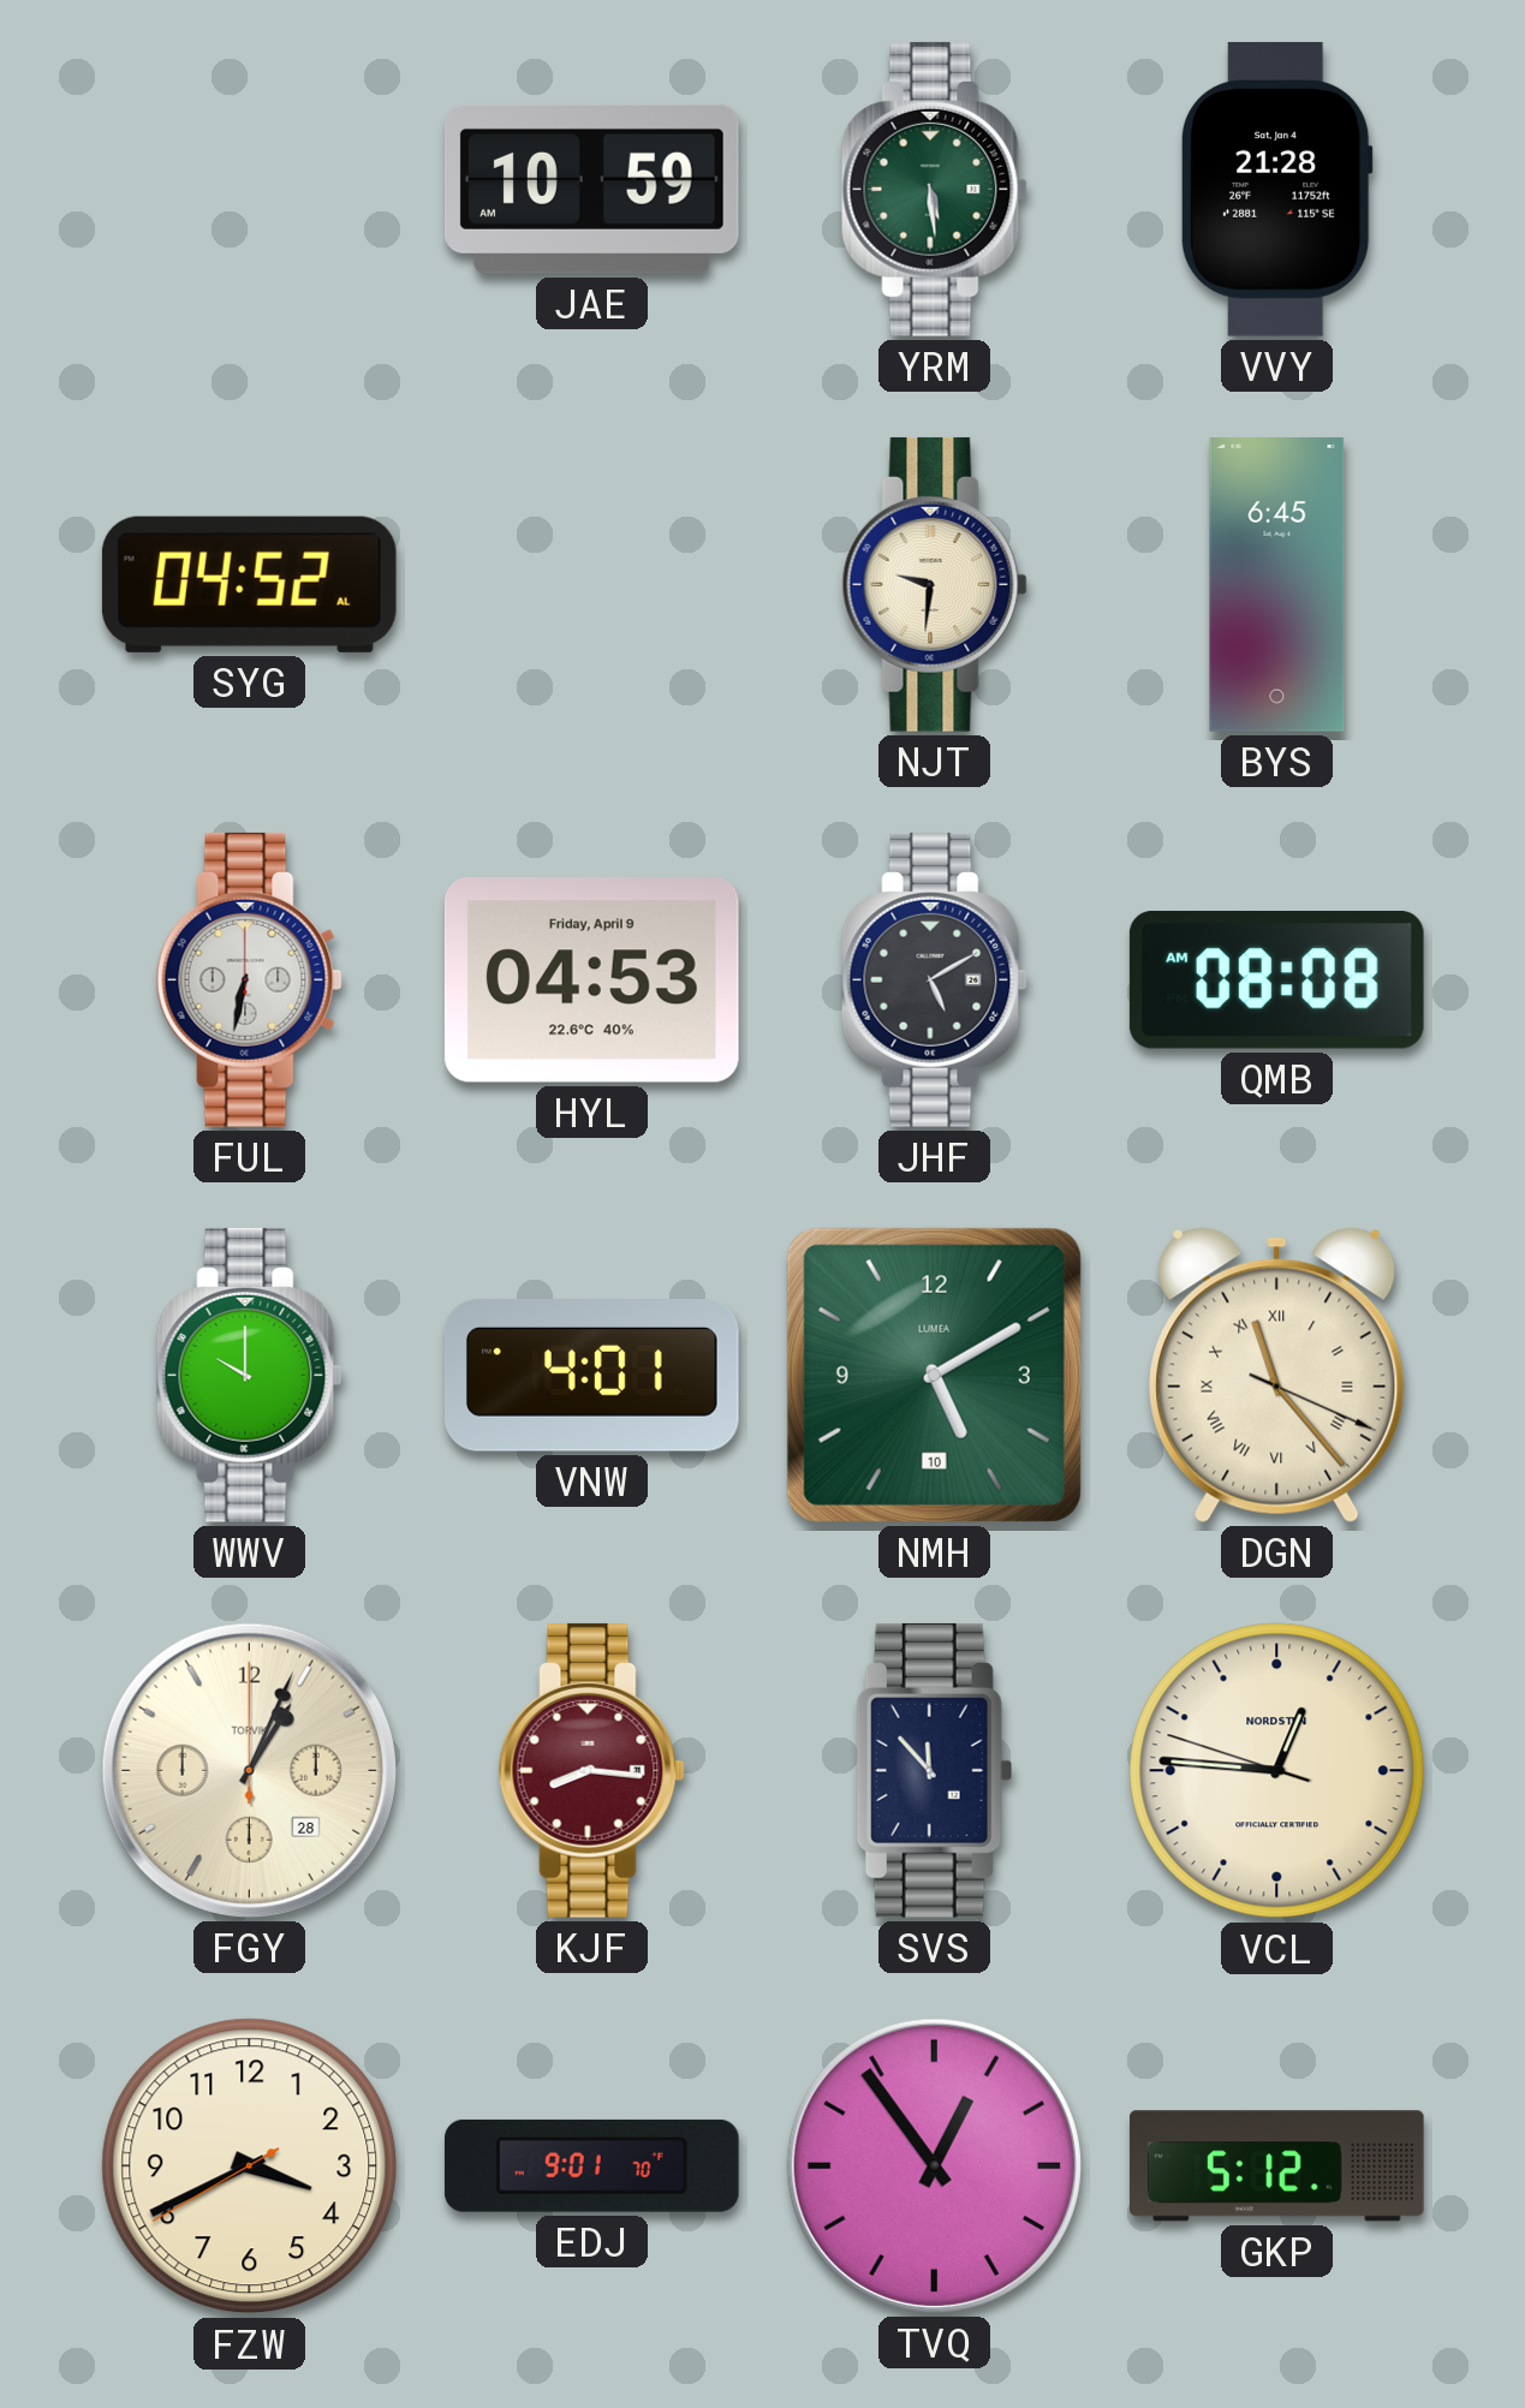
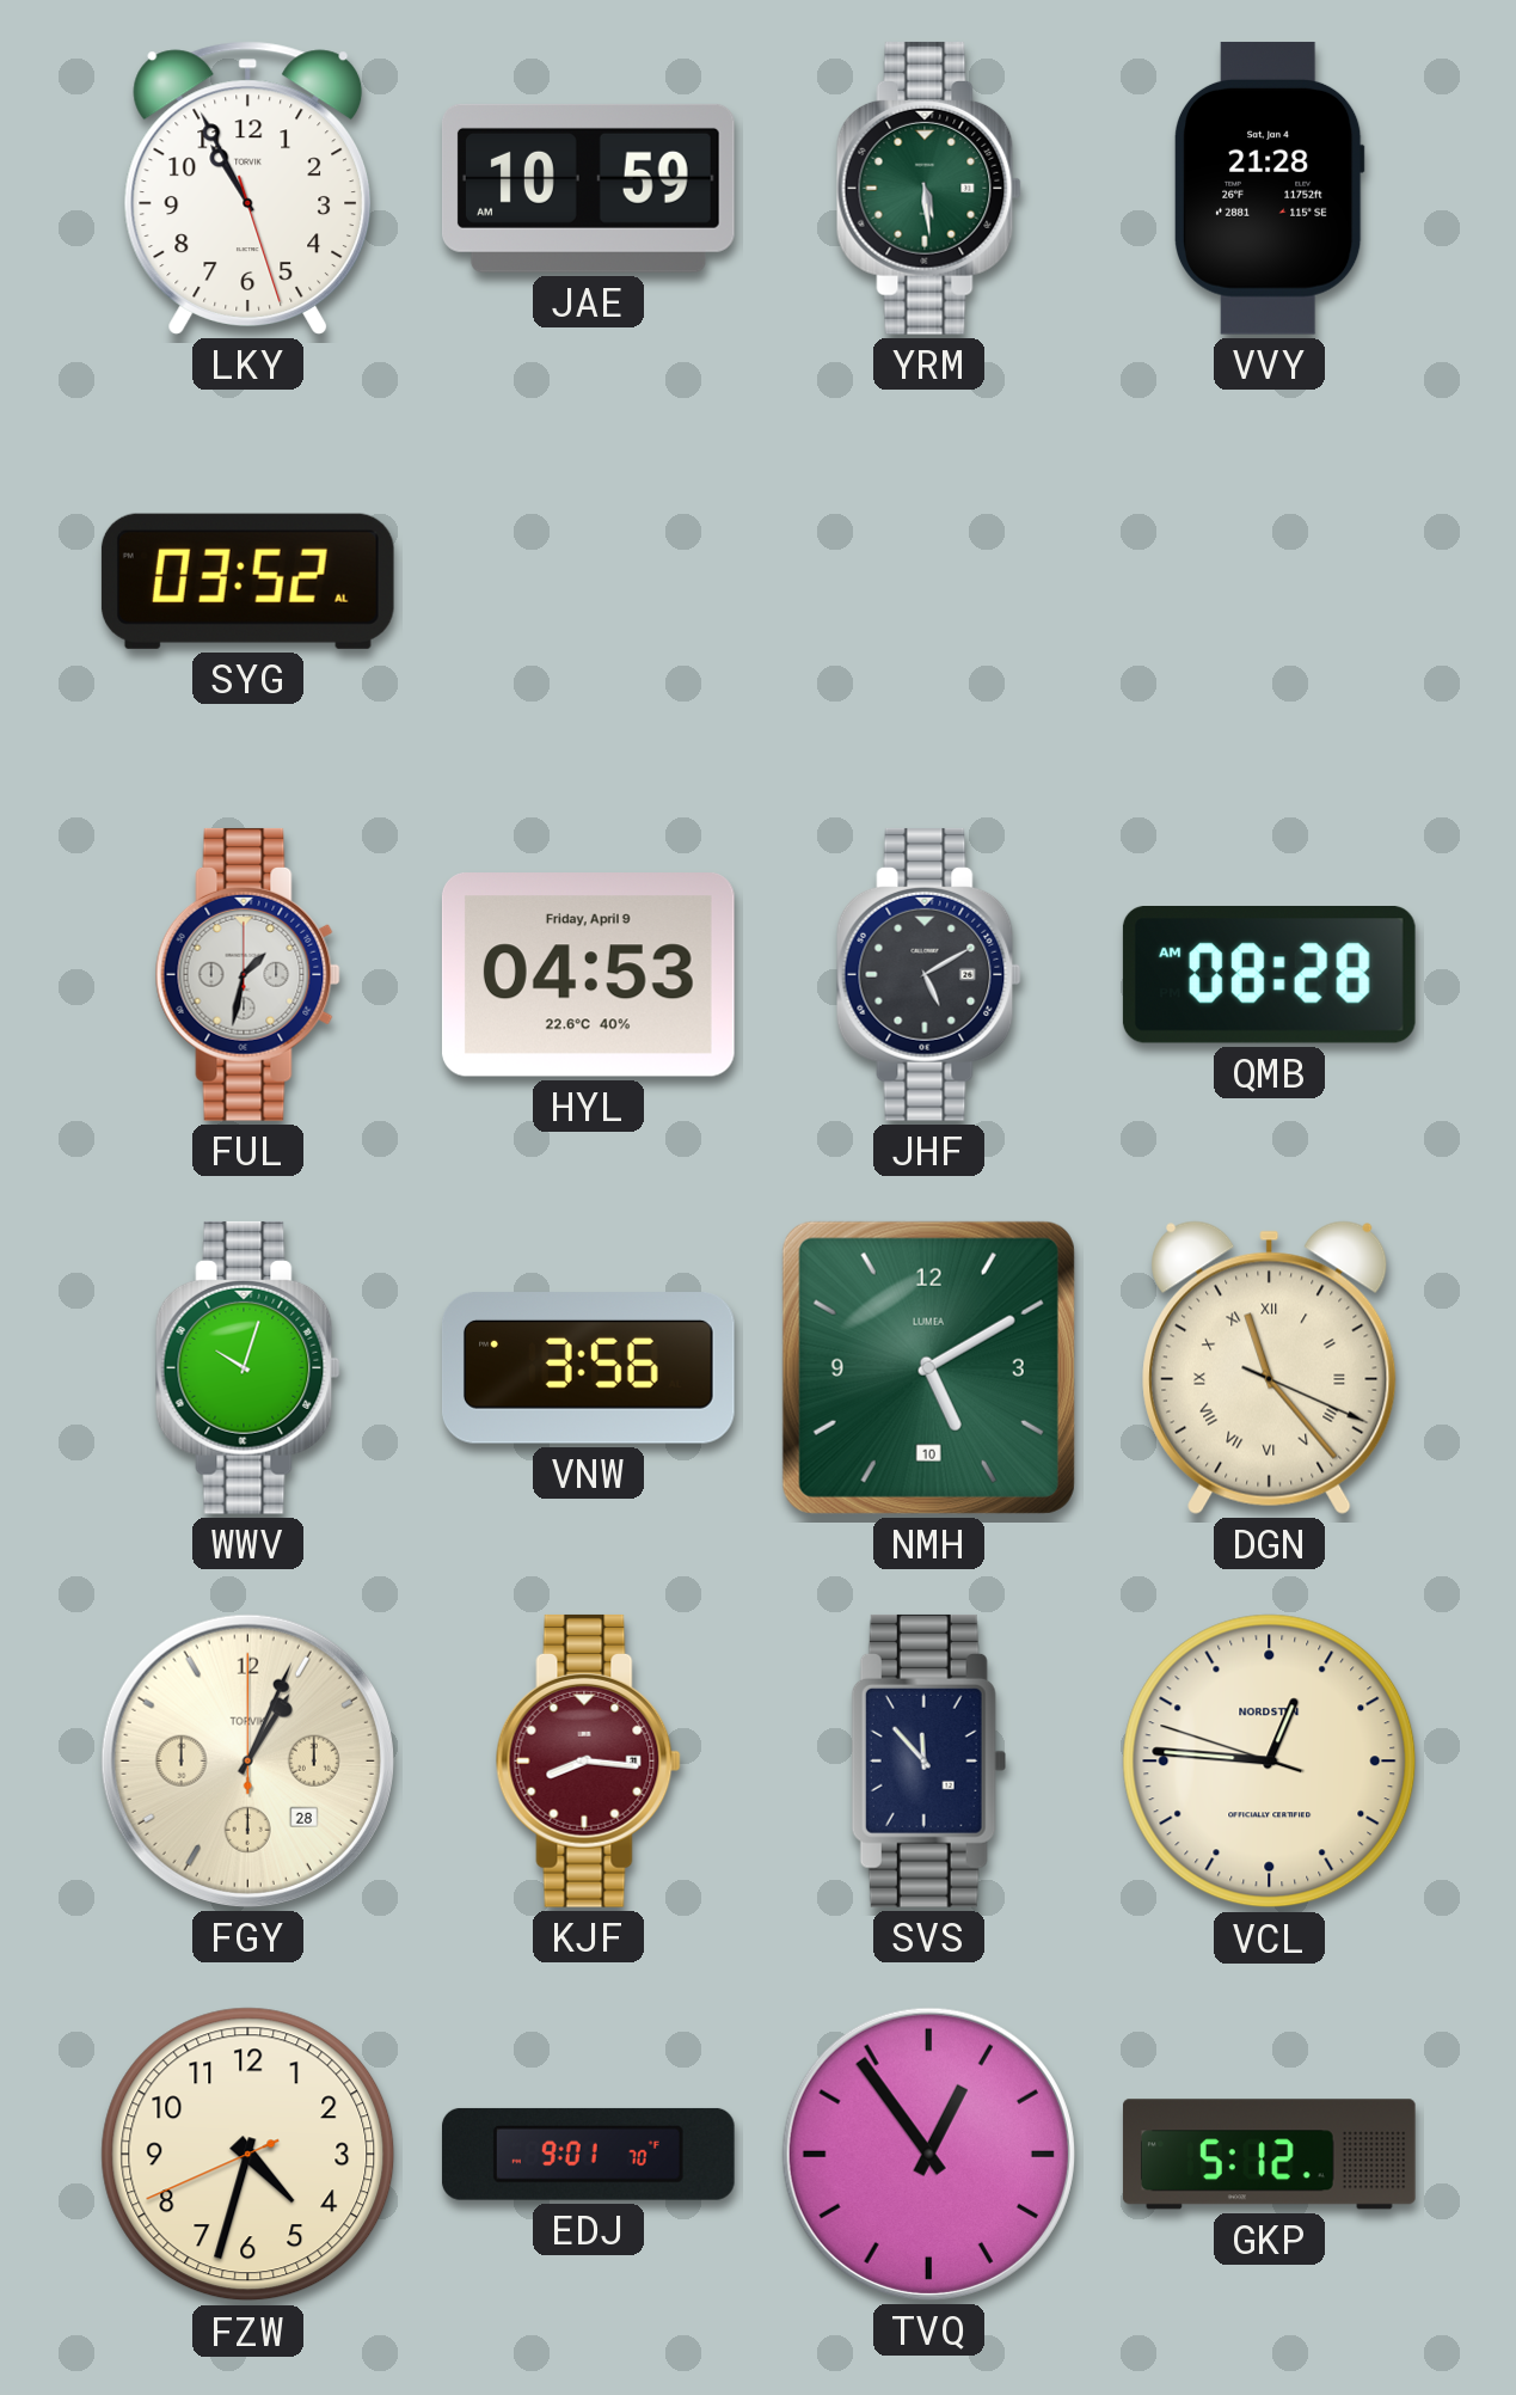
LKY: none -> 10:55 (248, 188)
SYG: 04:52 -> 03:52 (247, 581)
NJT: 9:31 -> none (934, 584)
BYS: 6:45 -> none (1277, 585)
FUL: 6:32 -> 1:32 (247, 974)
QMB: 08:08 -> 08:28 (1269, 975)
WWV: 10:00 -> 10:03 (247, 1367)
VNW: 4:01 -> 3:56 (588, 1368)
FZW: 3:40 -> 4:32 (248, 2155)
